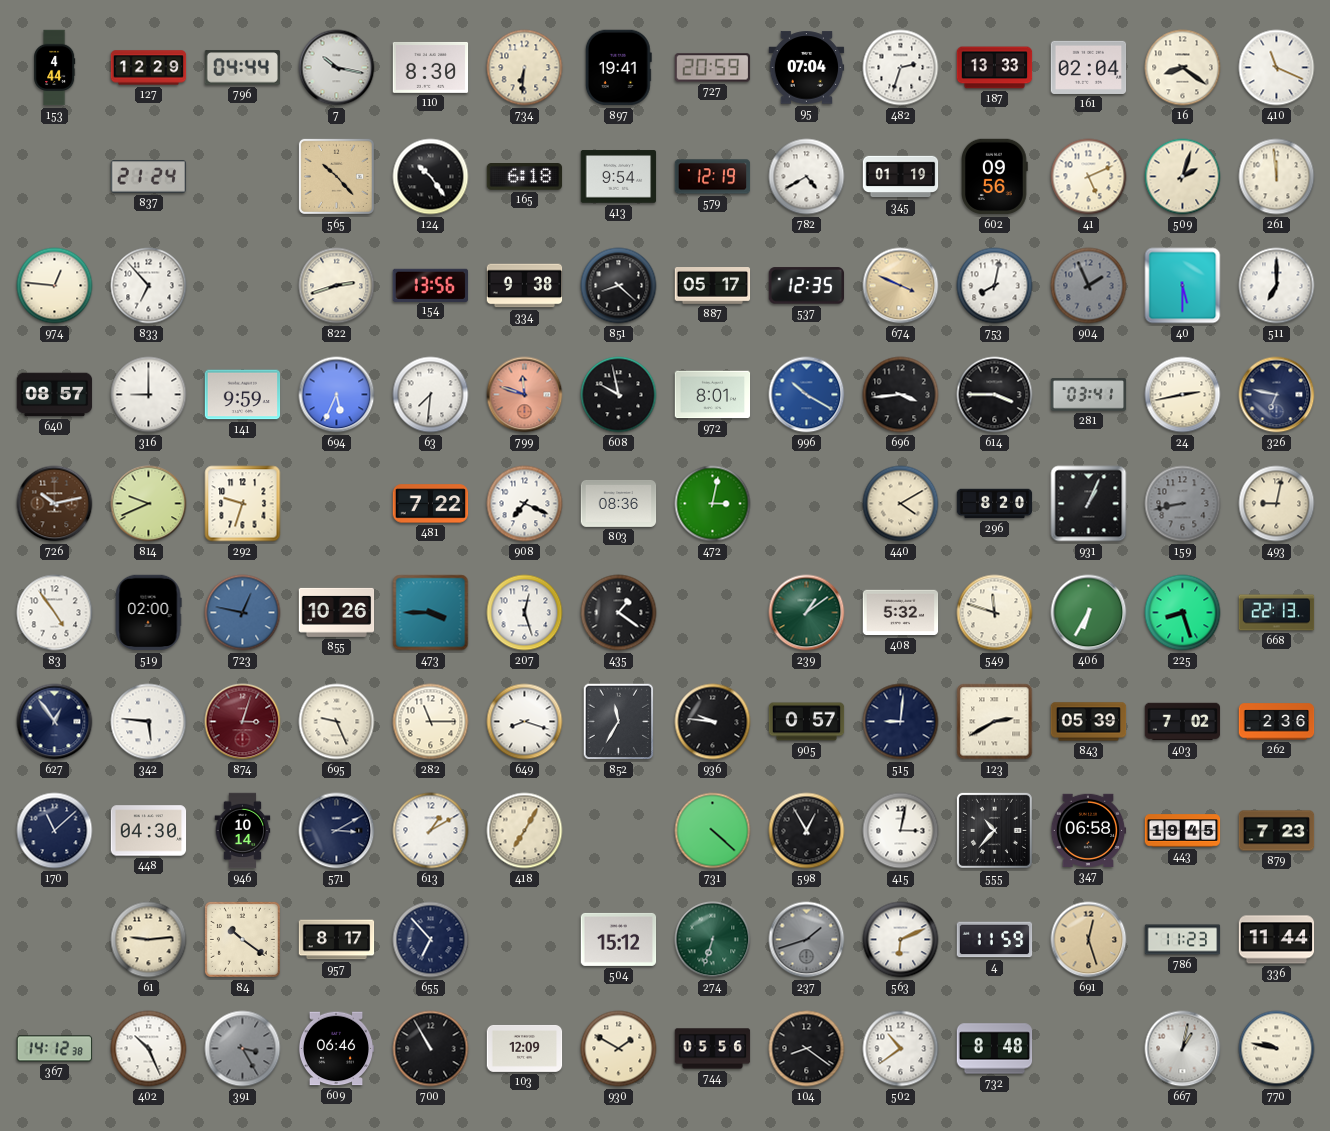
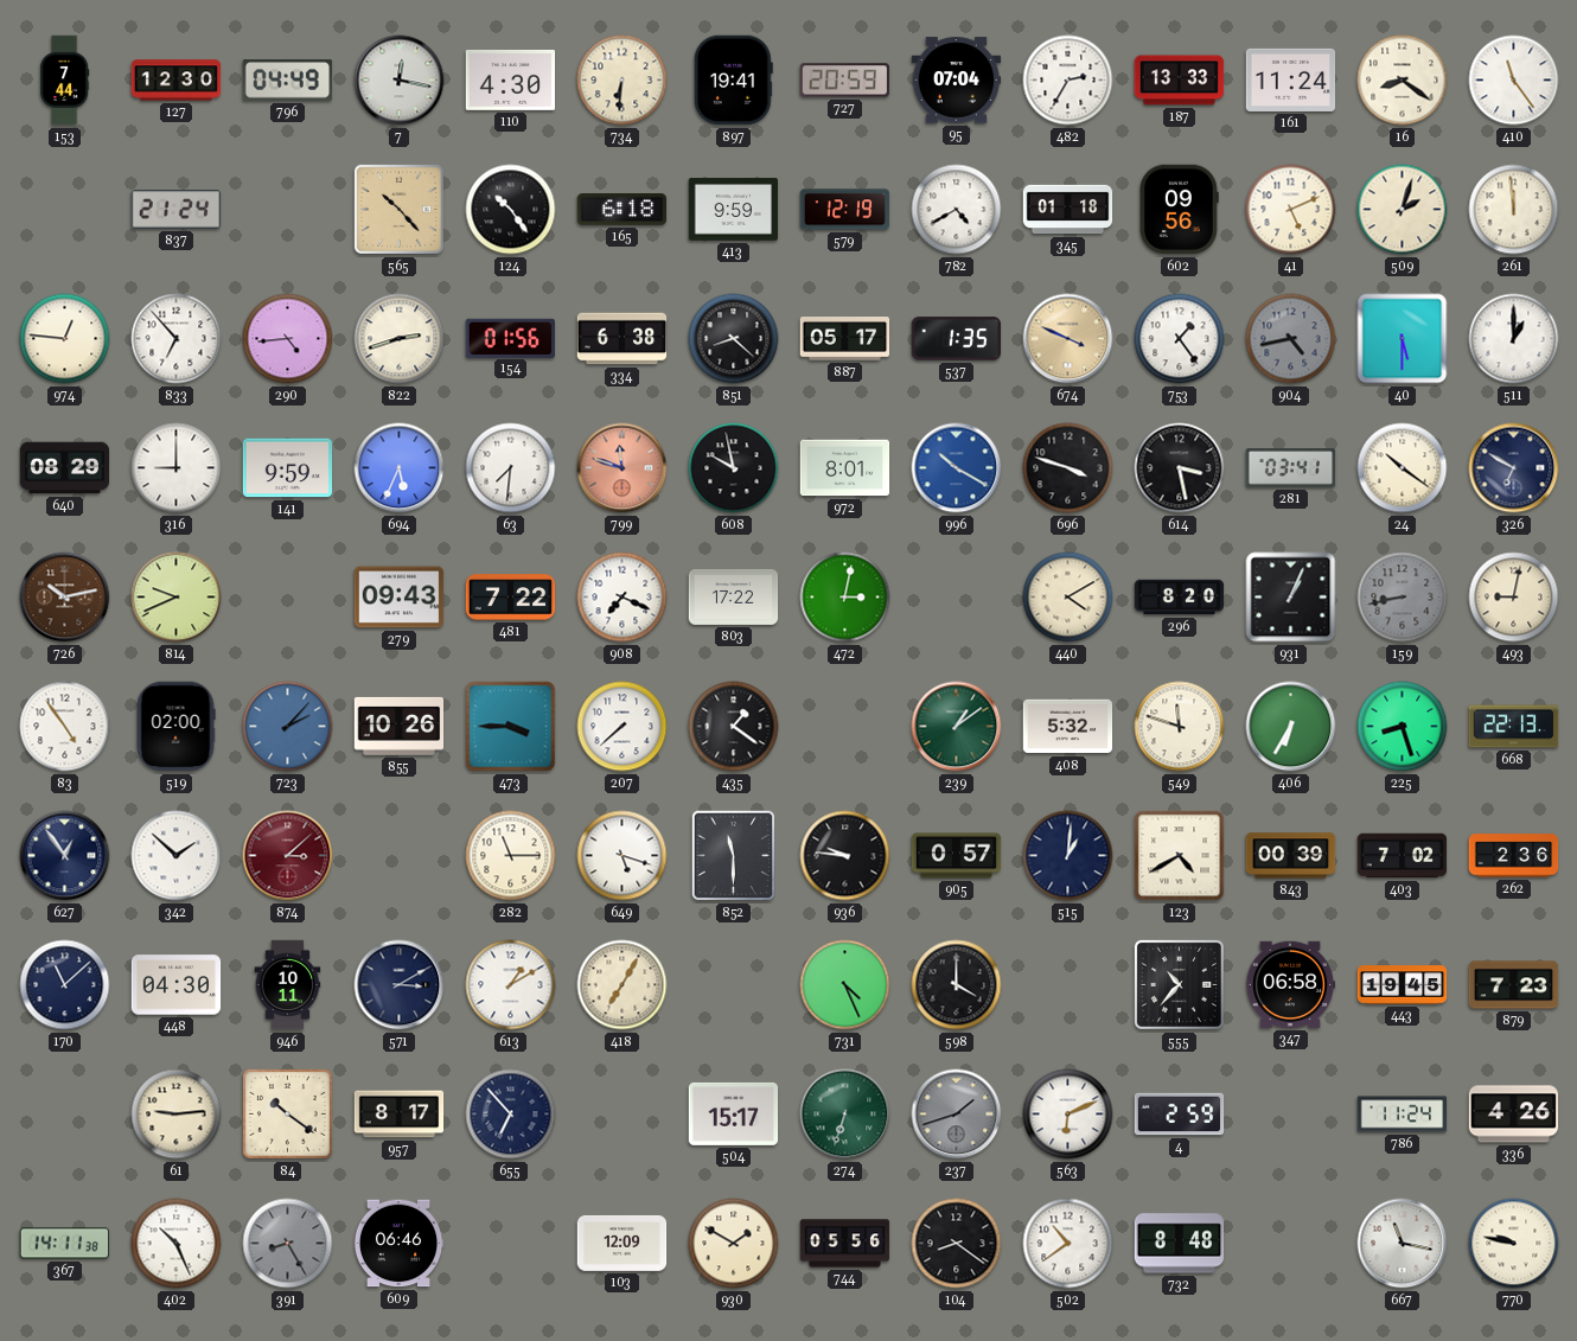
153: 4:44 -> 7:44 (65, 81)
127: 12:29 -> 12:30 (177, 81)
796: 04:44 -> 04:49 (288, 81)
7: 10:17 -> 12:17 (400, 81)
110: 8:30 -> 4:30 (511, 79)
482: 2:33 -> 2:35 (1068, 81)
161: 02:04 -> 11:24 (1291, 79)
410: 11:19 -> 11:24 (1514, 81)
413: 9:54 -> 9:59 (734, 210)
345: 01:19 -> 01:18 (1068, 210)
290: none -> 4:44 (288, 339)
154: 13:56 -> 01:56 (511, 338)
334: 9:38 -> 6:38 (622, 339)
537: 12:35 -> 1:35 (956, 339)
753: 8:02 -> 1:24 (1180, 339)
904: 1:56 -> 4:43 (1291, 339)
511: 7:00 -> 1:00 (1514, 339)
640: 08:57 -> 08:29 (65, 468)
696: 3:44 -> 3:48 (1068, 468)
614: 3:45 -> 3:28 (1180, 468)
24: 2:43 -> 10:21 (1403, 468)
326: 6:47 -> 6:50 (1514, 468)
292: 9:33 -> none (243, 504)
279: none -> 09:43 (400, 598)
803: 08:36 -> 17:22 (734, 596)
723: 12:47 -> 2:07 (288, 727)
207: 12:27 -> 7:38 (622, 727)
342: 5:46 -> 1:52 (177, 856)
874: 3:03 -> 3:08 (288, 856)
695: 9:26 -> none (337, 722)
649: 8:18 -> 5:18 (622, 856)
852: 11:35 -> 11:30 (734, 856)
515: 9:01 -> 1:01 (1068, 856)
123: 2:40 -> 4:40 (1180, 856)
843: 05:39 -> 00:39 (1291, 856)
946: 10:14 -> 10:11 (288, 985)
731: 4:22 -> 4:26 (845, 985)
598: 12:55 -> 4:00 (957, 985)
415: 3:02 -> none (901, 831)
504: 15:12 -> 15:17 (734, 1113)
4: 11:59 -> 2:59 (1180, 1115)
691: 12:27 -> none (1089, 940)
786: 11:23 -> 11:24 (1403, 1115)
336: 11:44 -> 4:26 (1514, 1115)
367: 14:12 -> 14:11 (65, 1244)
391: 3:25 -> 8:25 (288, 1244)
700: 10:55 -> none (431, 1049)
667: 1:02 -> 11:17 (1403, 1244)
